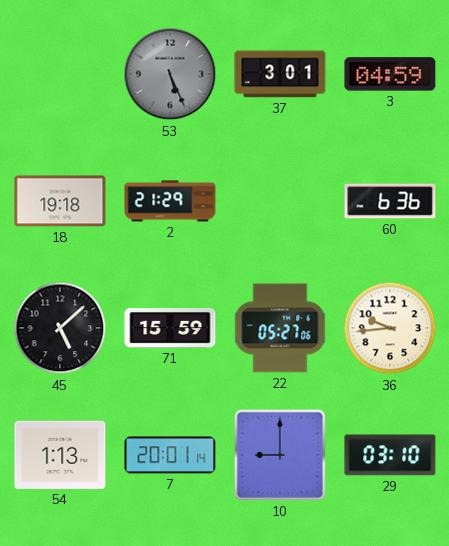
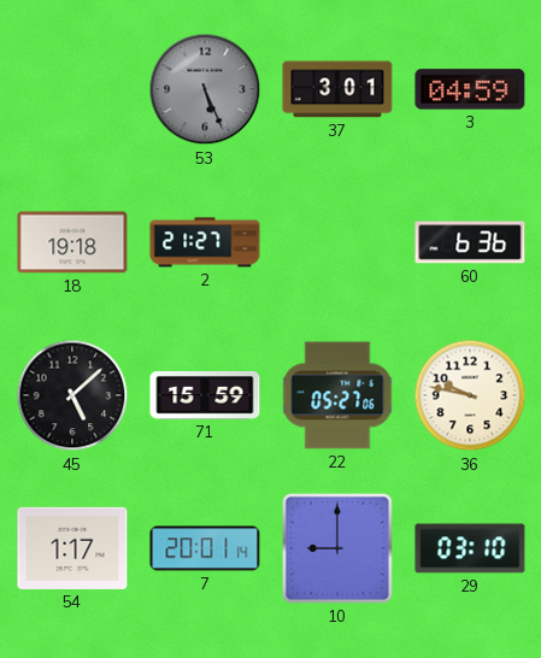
2: 21:29 -> 21:27 (205, 242)
36: 9:44 -> 9:47 (470, 395)
54: 1:13 -> 1:17 (72, 548)
